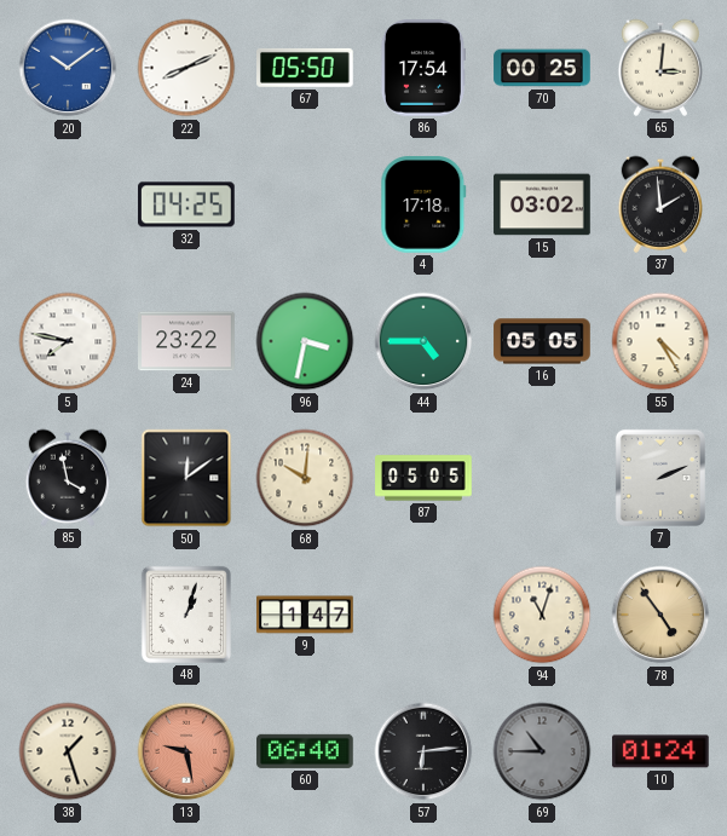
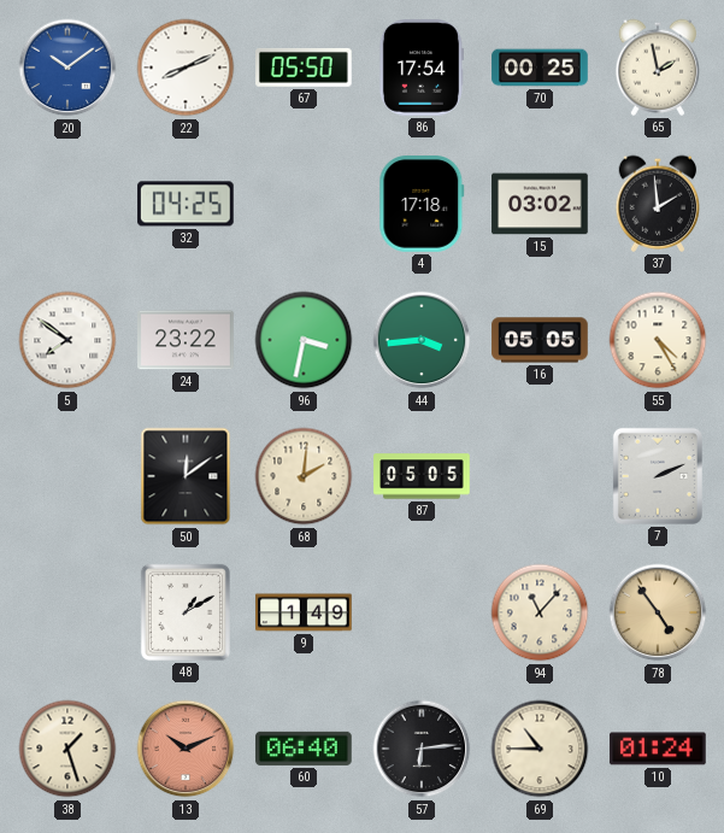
65: 3:01 -> 1:58 (658, 68)
5: 7:47 -> 7:51 (67, 340)
44: 4:45 -> 3:44 (422, 340)
85: 3:58 -> none (68, 478)
68: 10:01 -> 2:01 (304, 476)
48: 1:03 -> 1:10 (186, 612)
9: 1:47 -> 1:49 (304, 612)
94: 11:03 -> 11:07 (540, 612)
13: 9:28 -> 10:11 (186, 749)
69 dial: grey -> cream (540, 749)
